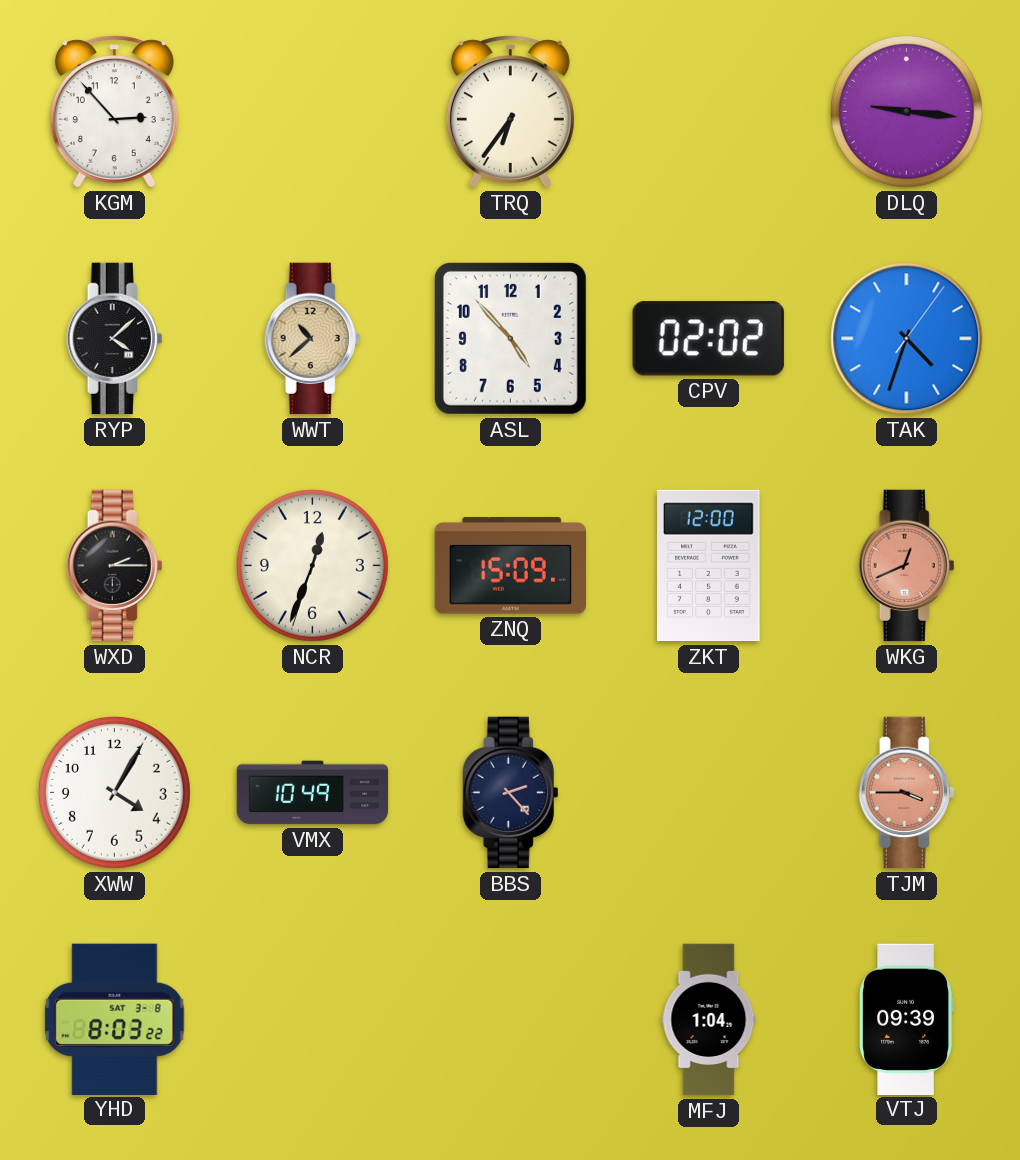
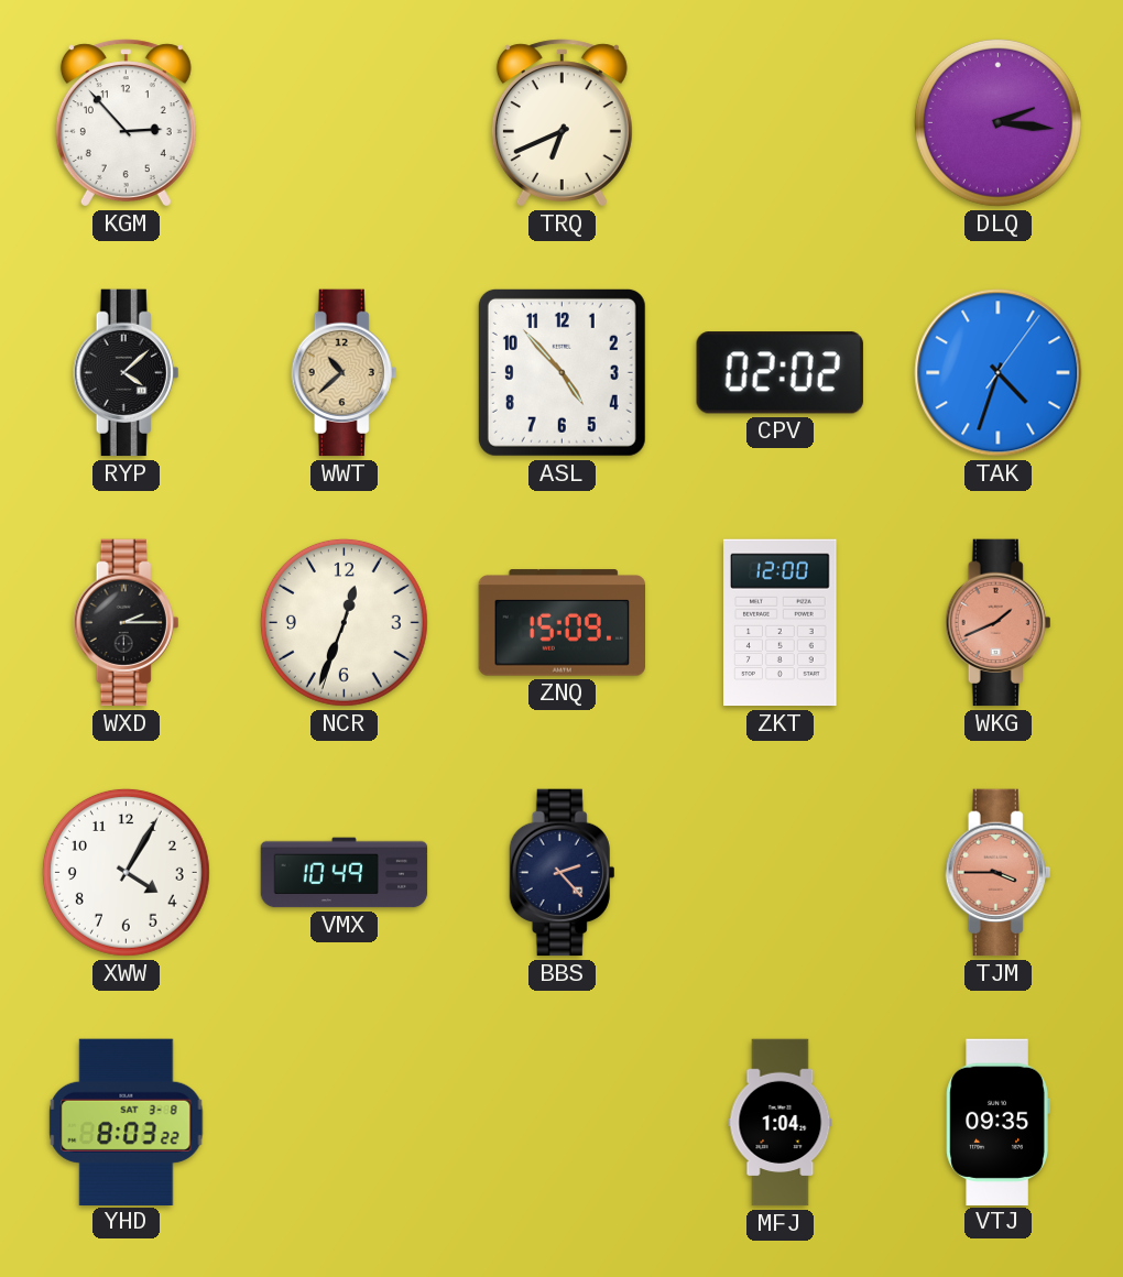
TRQ: 6:36 -> 6:41 (561, 123)
DLQ: 9:16 -> 2:16 (997, 122)
WKG: 12:41 -> 1:41 (999, 623)
VTJ: 09:39 -> 09:35 (997, 1122)
